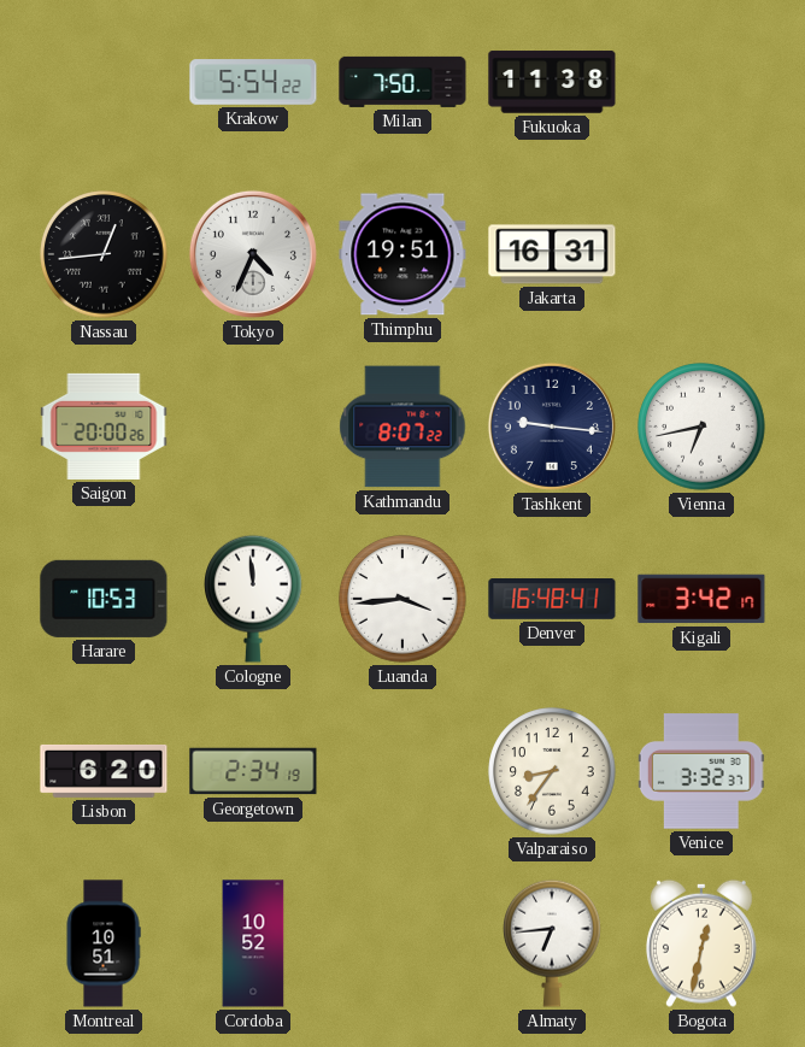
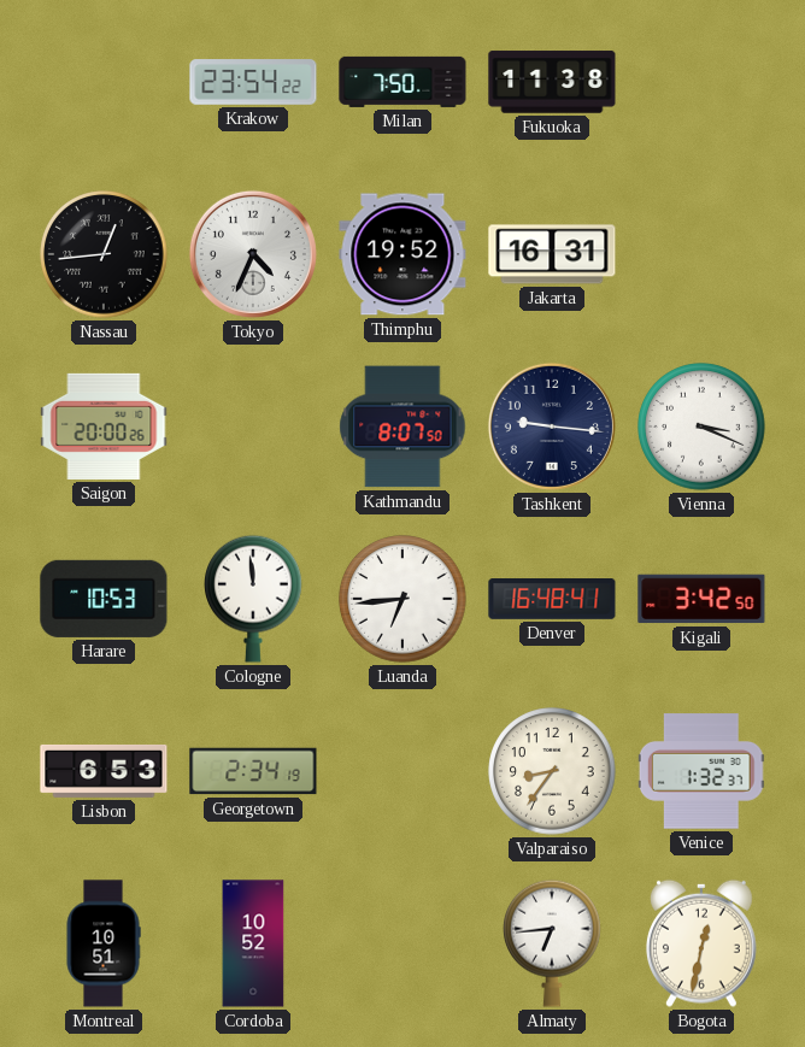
Krakow: 5:54 -> 23:54 (253, 82)
Thimphu: 19:51 -> 19:52 (402, 254)
Kathmandu: 8:07:22 -> 8:07:50 (402, 427)
Vienna: 6:43 -> 3:19 (701, 427)
Luanda: 3:44 -> 6:44 (402, 599)
Kigali: 3:42:17 -> 3:42:50 (701, 599)
Lisbon: 6:20 -> 6:53 (104, 771)
Venice: 3:32 -> 1:32 (701, 771)
